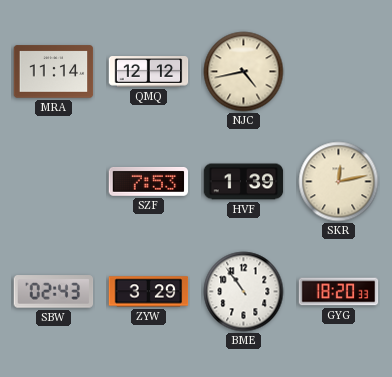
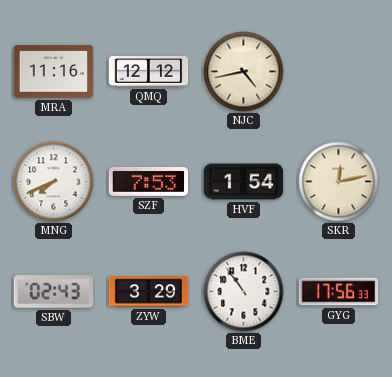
MRA: 11:14 -> 11:16 (54, 72)
MNG: none -> 7:41 (54, 182)
HVF: 1:39 -> 1:54 (244, 182)
GYG: 18:20 -> 17:56 (339, 292)
